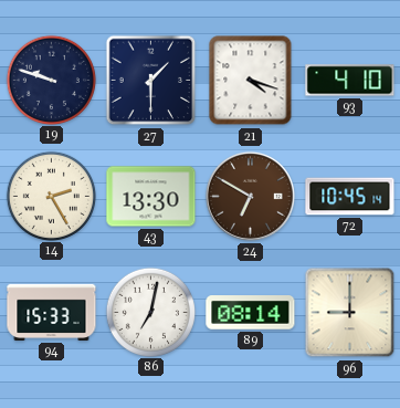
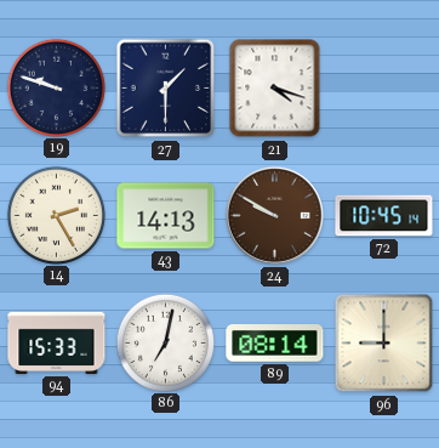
93: 4:10 -> none (350, 81)
43: 13:30 -> 14:13 (166, 216)
24: 6:50 -> 9:50 (274, 215)
